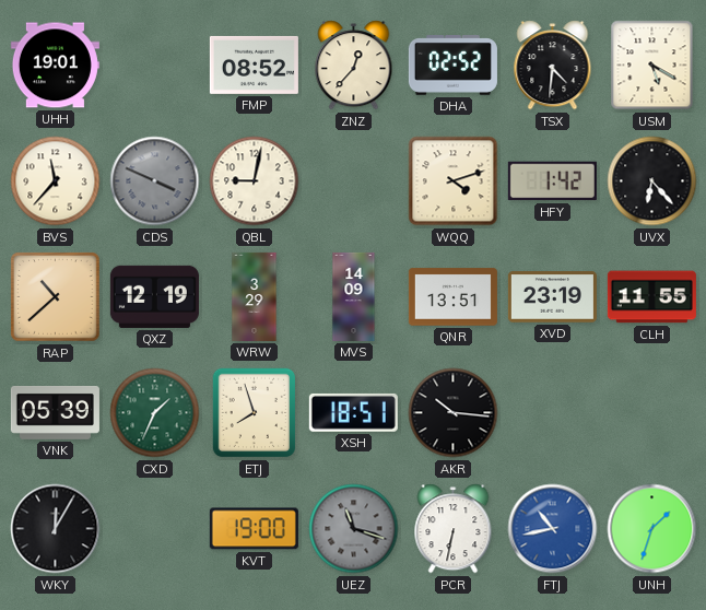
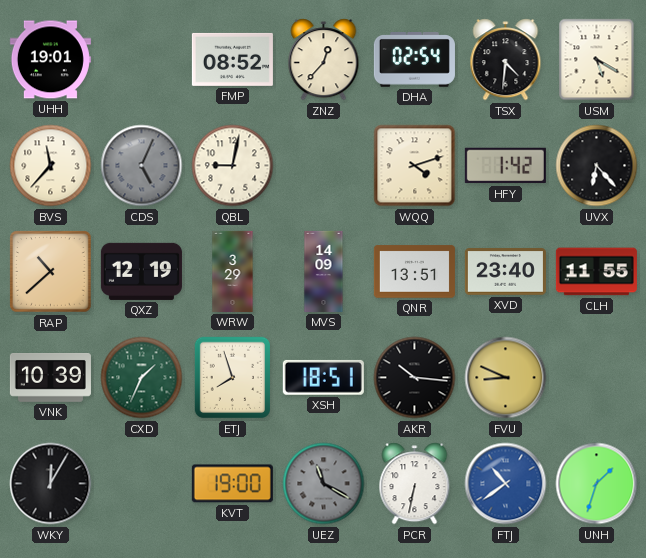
DHA: 02:52 -> 02:54 (414, 60)
CDS: 3:49 -> 5:04 (142, 166)
XVD: 23:19 -> 23:40 (505, 272)
VNK: 05:39 -> 10:39 (50, 378)
FVU: none -> 8:49 (506, 378)
UEZ: 11:18 -> 11:20 (324, 484)
FTJ: 10:43 -> 10:39 (506, 484)
